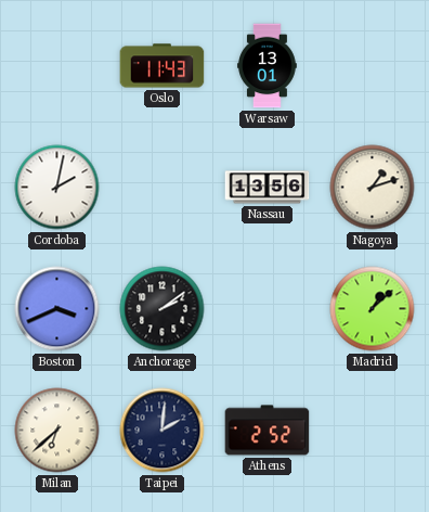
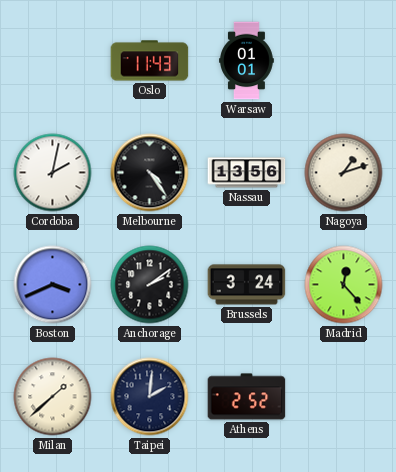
Warsaw: 13:01 -> 01:01 (247, 61)
Melbourne: none -> 4:24 (150, 173)
Brussels: none -> 3:24 (247, 285)
Madrid: 1:08 -> 12:23 (344, 285)
Milan: 6:38 -> 1:38 (53, 397)
